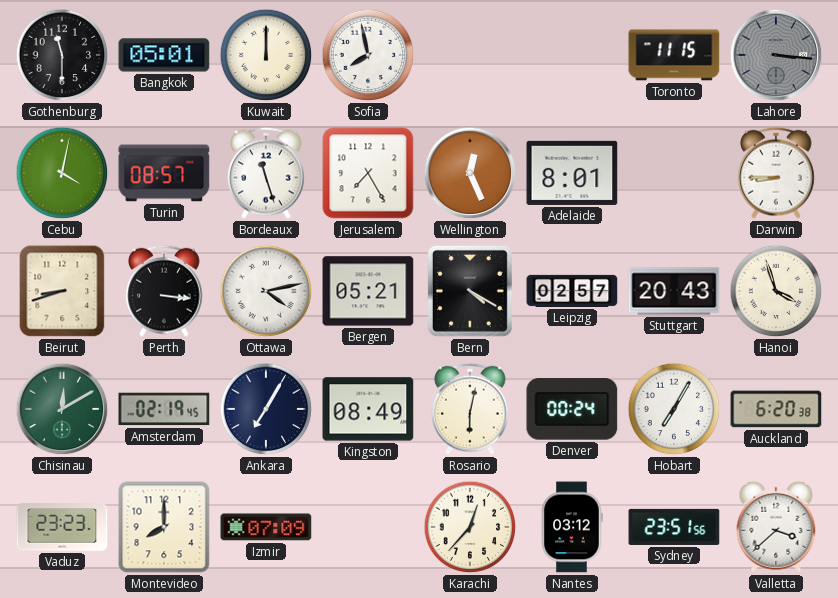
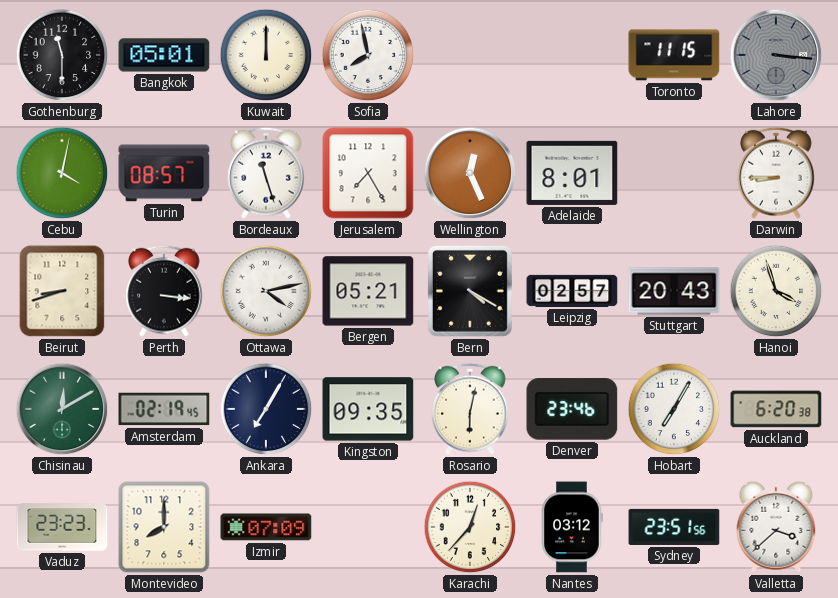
Kingston: 08:49 -> 09:35 (368, 409)
Denver: 00:24 -> 23:46 (572, 409)
